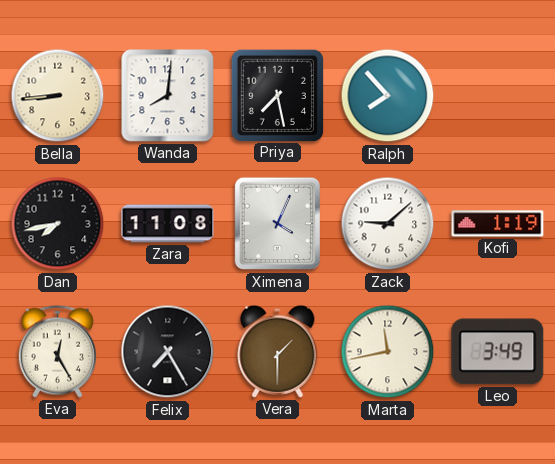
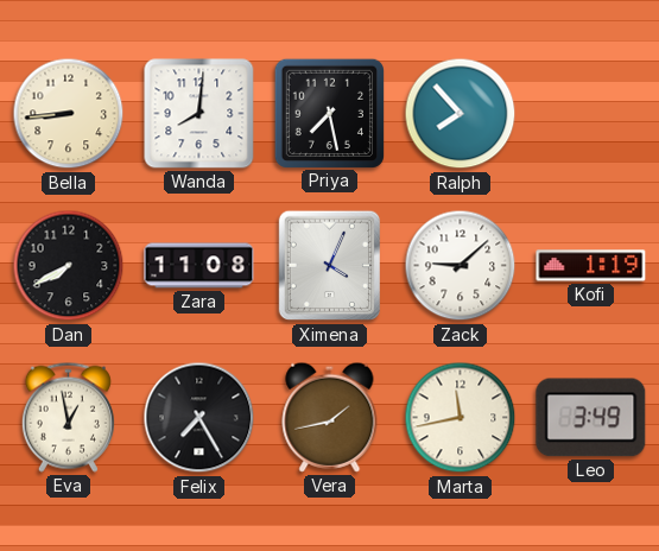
Dan: 7:43 -> 7:40 (69, 266)
Eva: 12:25 -> 12:58 (68, 417)
Vera: 1:30 -> 1:43 (330, 417)
